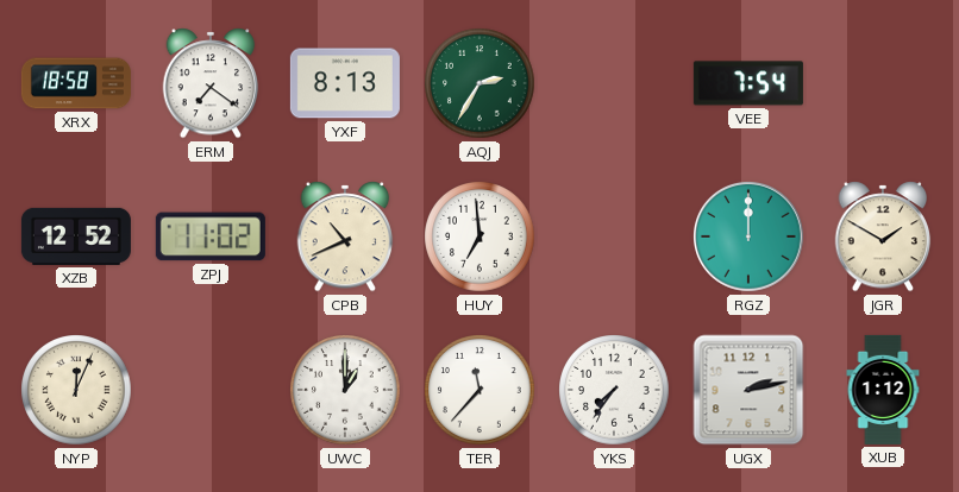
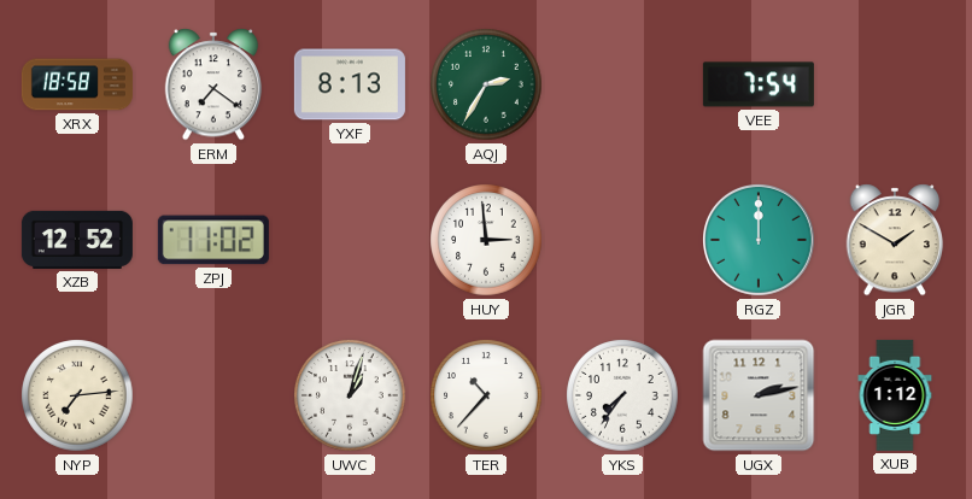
CPB: 10:41 -> none (345, 236)
HUY: 6:59 -> 2:59 (486, 240)
NYP: 12:04 -> 7:14 (77, 395)
UWC: 1:00 -> 1:03 (350, 395)
TER: 11:37 -> 10:37 (486, 395)
